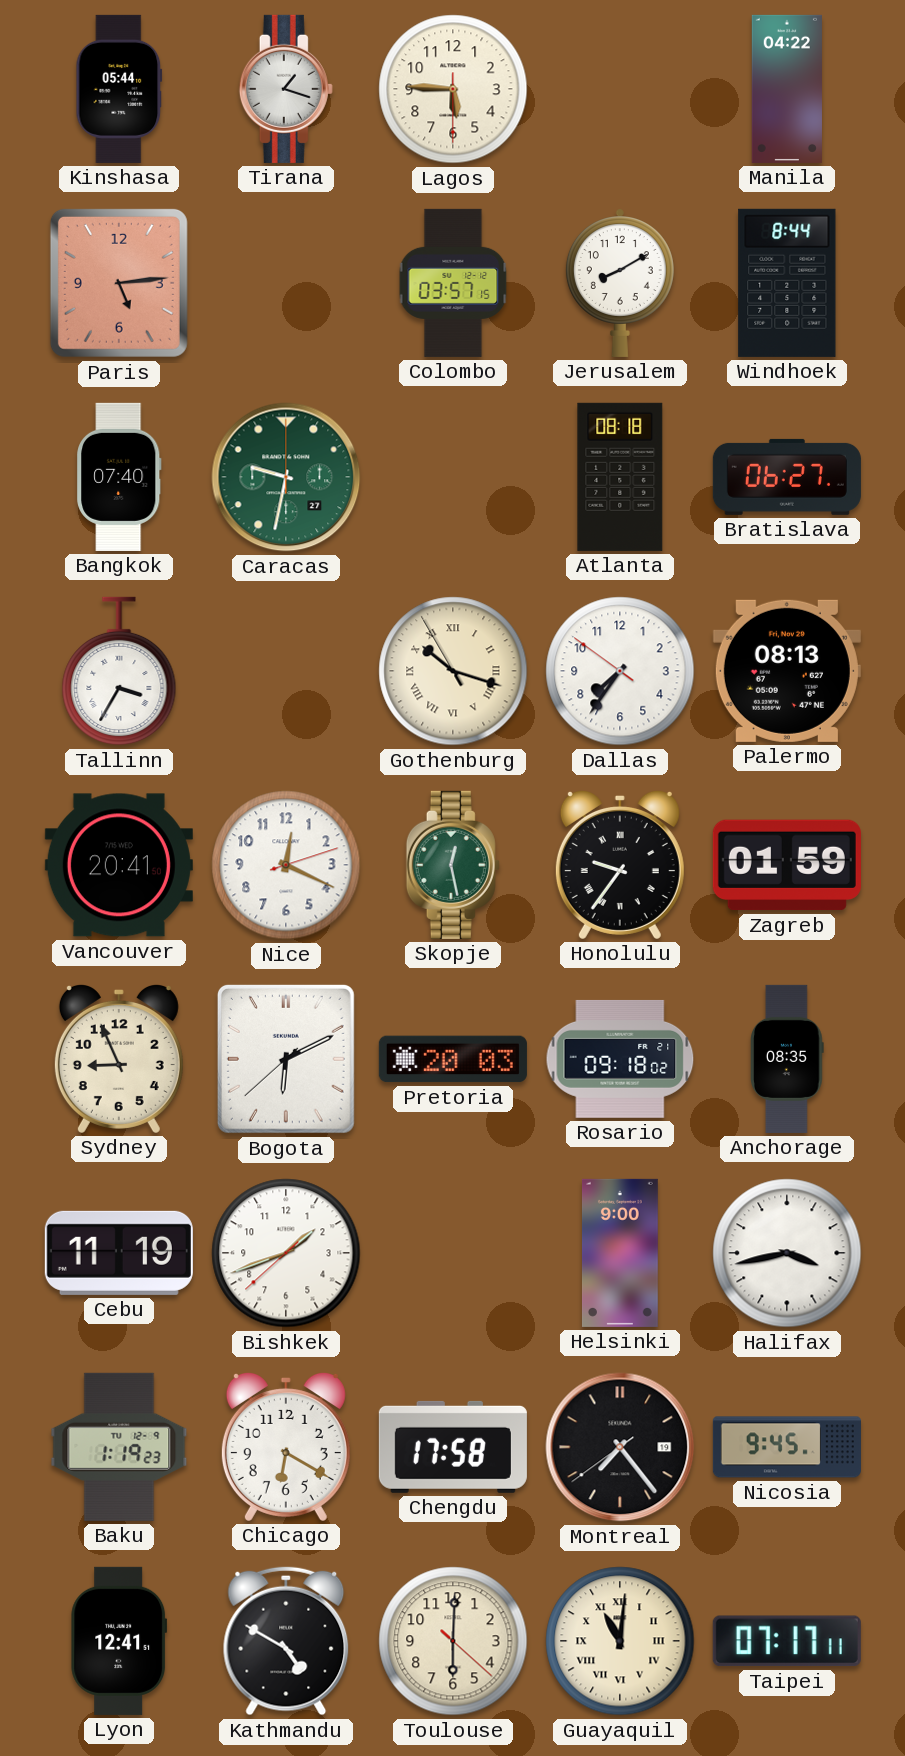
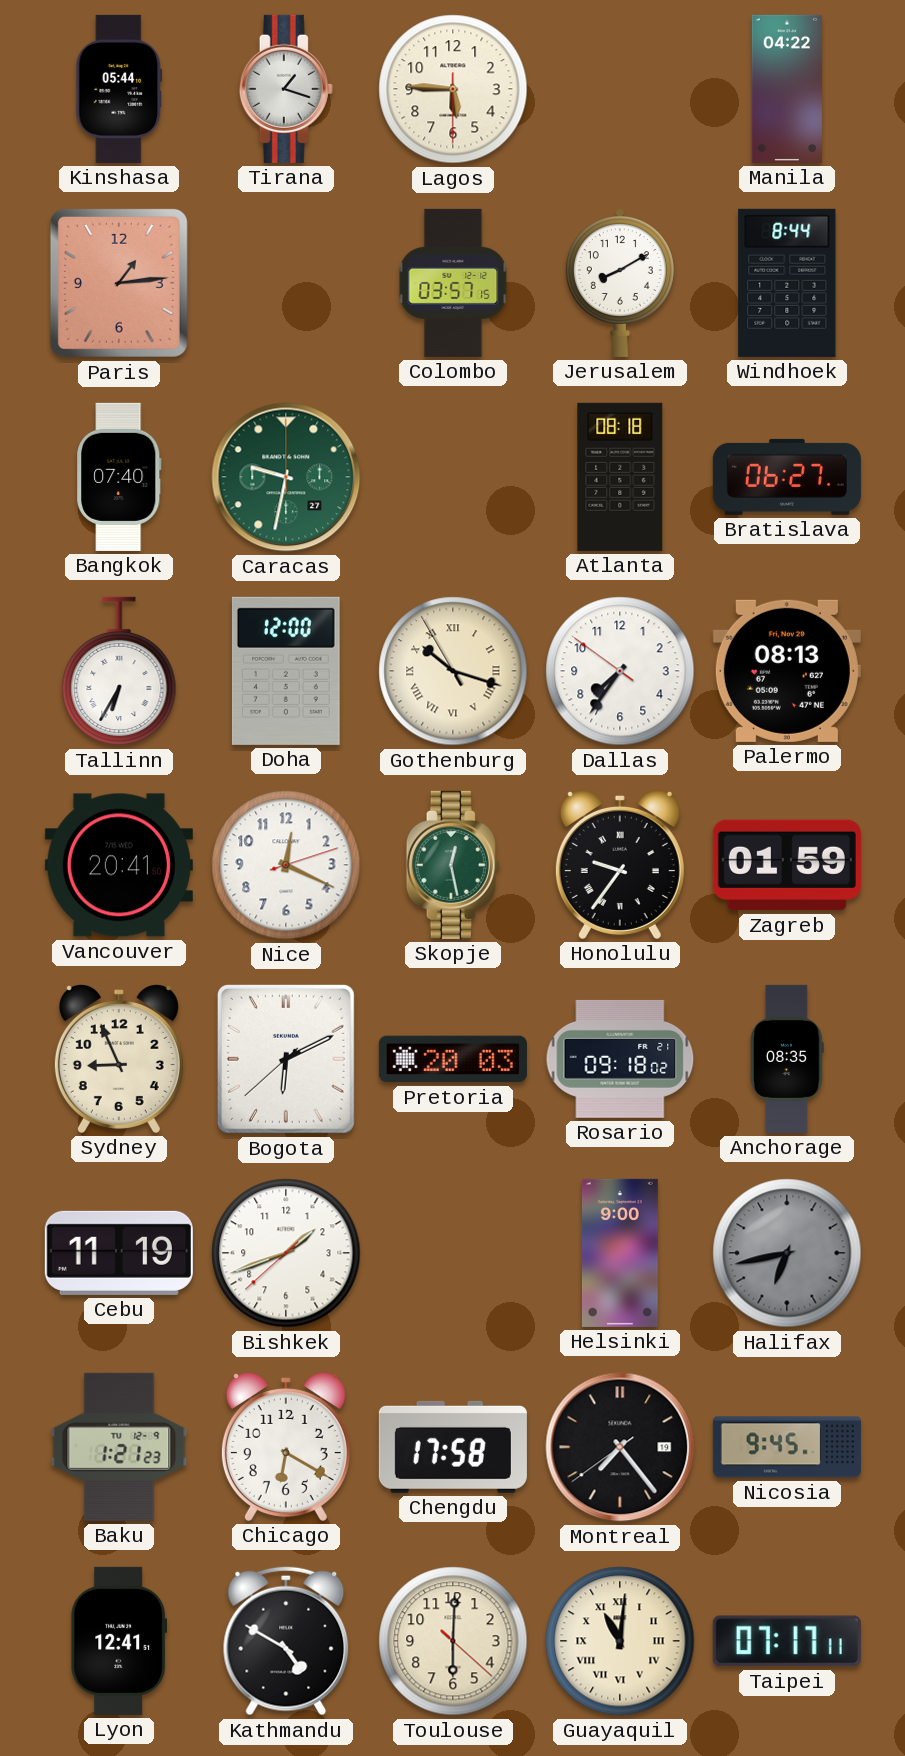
Paris: 5:14 -> 1:14 (119, 283)
Tallinn: 3:35 -> 6:35 (119, 671)
Doha: none -> 12:00 (286, 671)
Halifax: 3:43 -> 6:43 (787, 1253)
Halifax dial: white -> grey (787, 1253)
Baku: 1:19 -> 1:21 (119, 1447)
